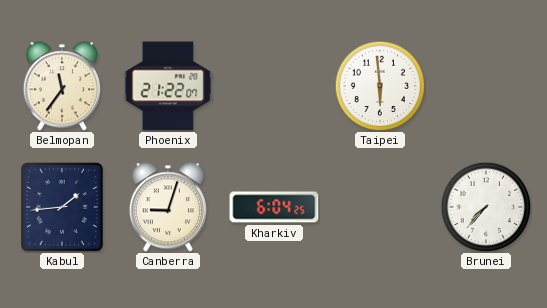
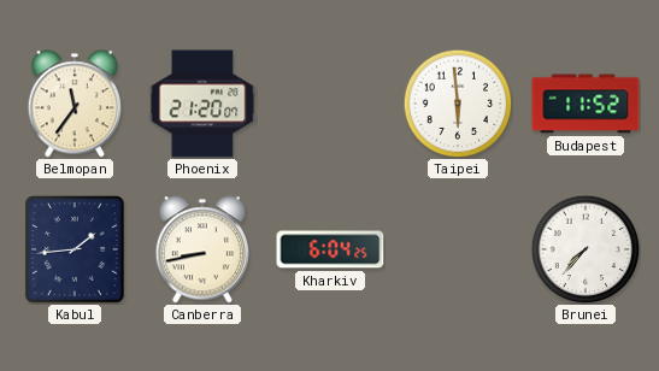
Phoenix: 21:22 -> 21:20 (202, 104)
Budapest: none -> 11:52 (586, 104)
Canberra: 9:03 -> 8:43 (202, 249)
